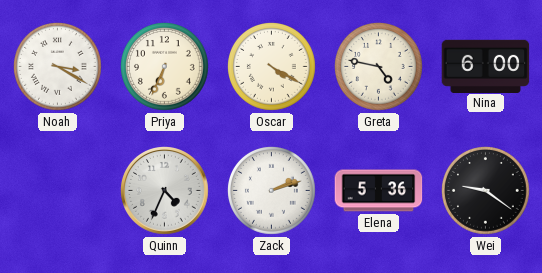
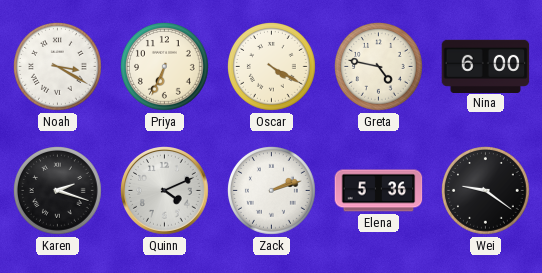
Karen: none -> 2:18 (58, 191)
Quinn: 4:34 -> 4:11 (165, 191)
